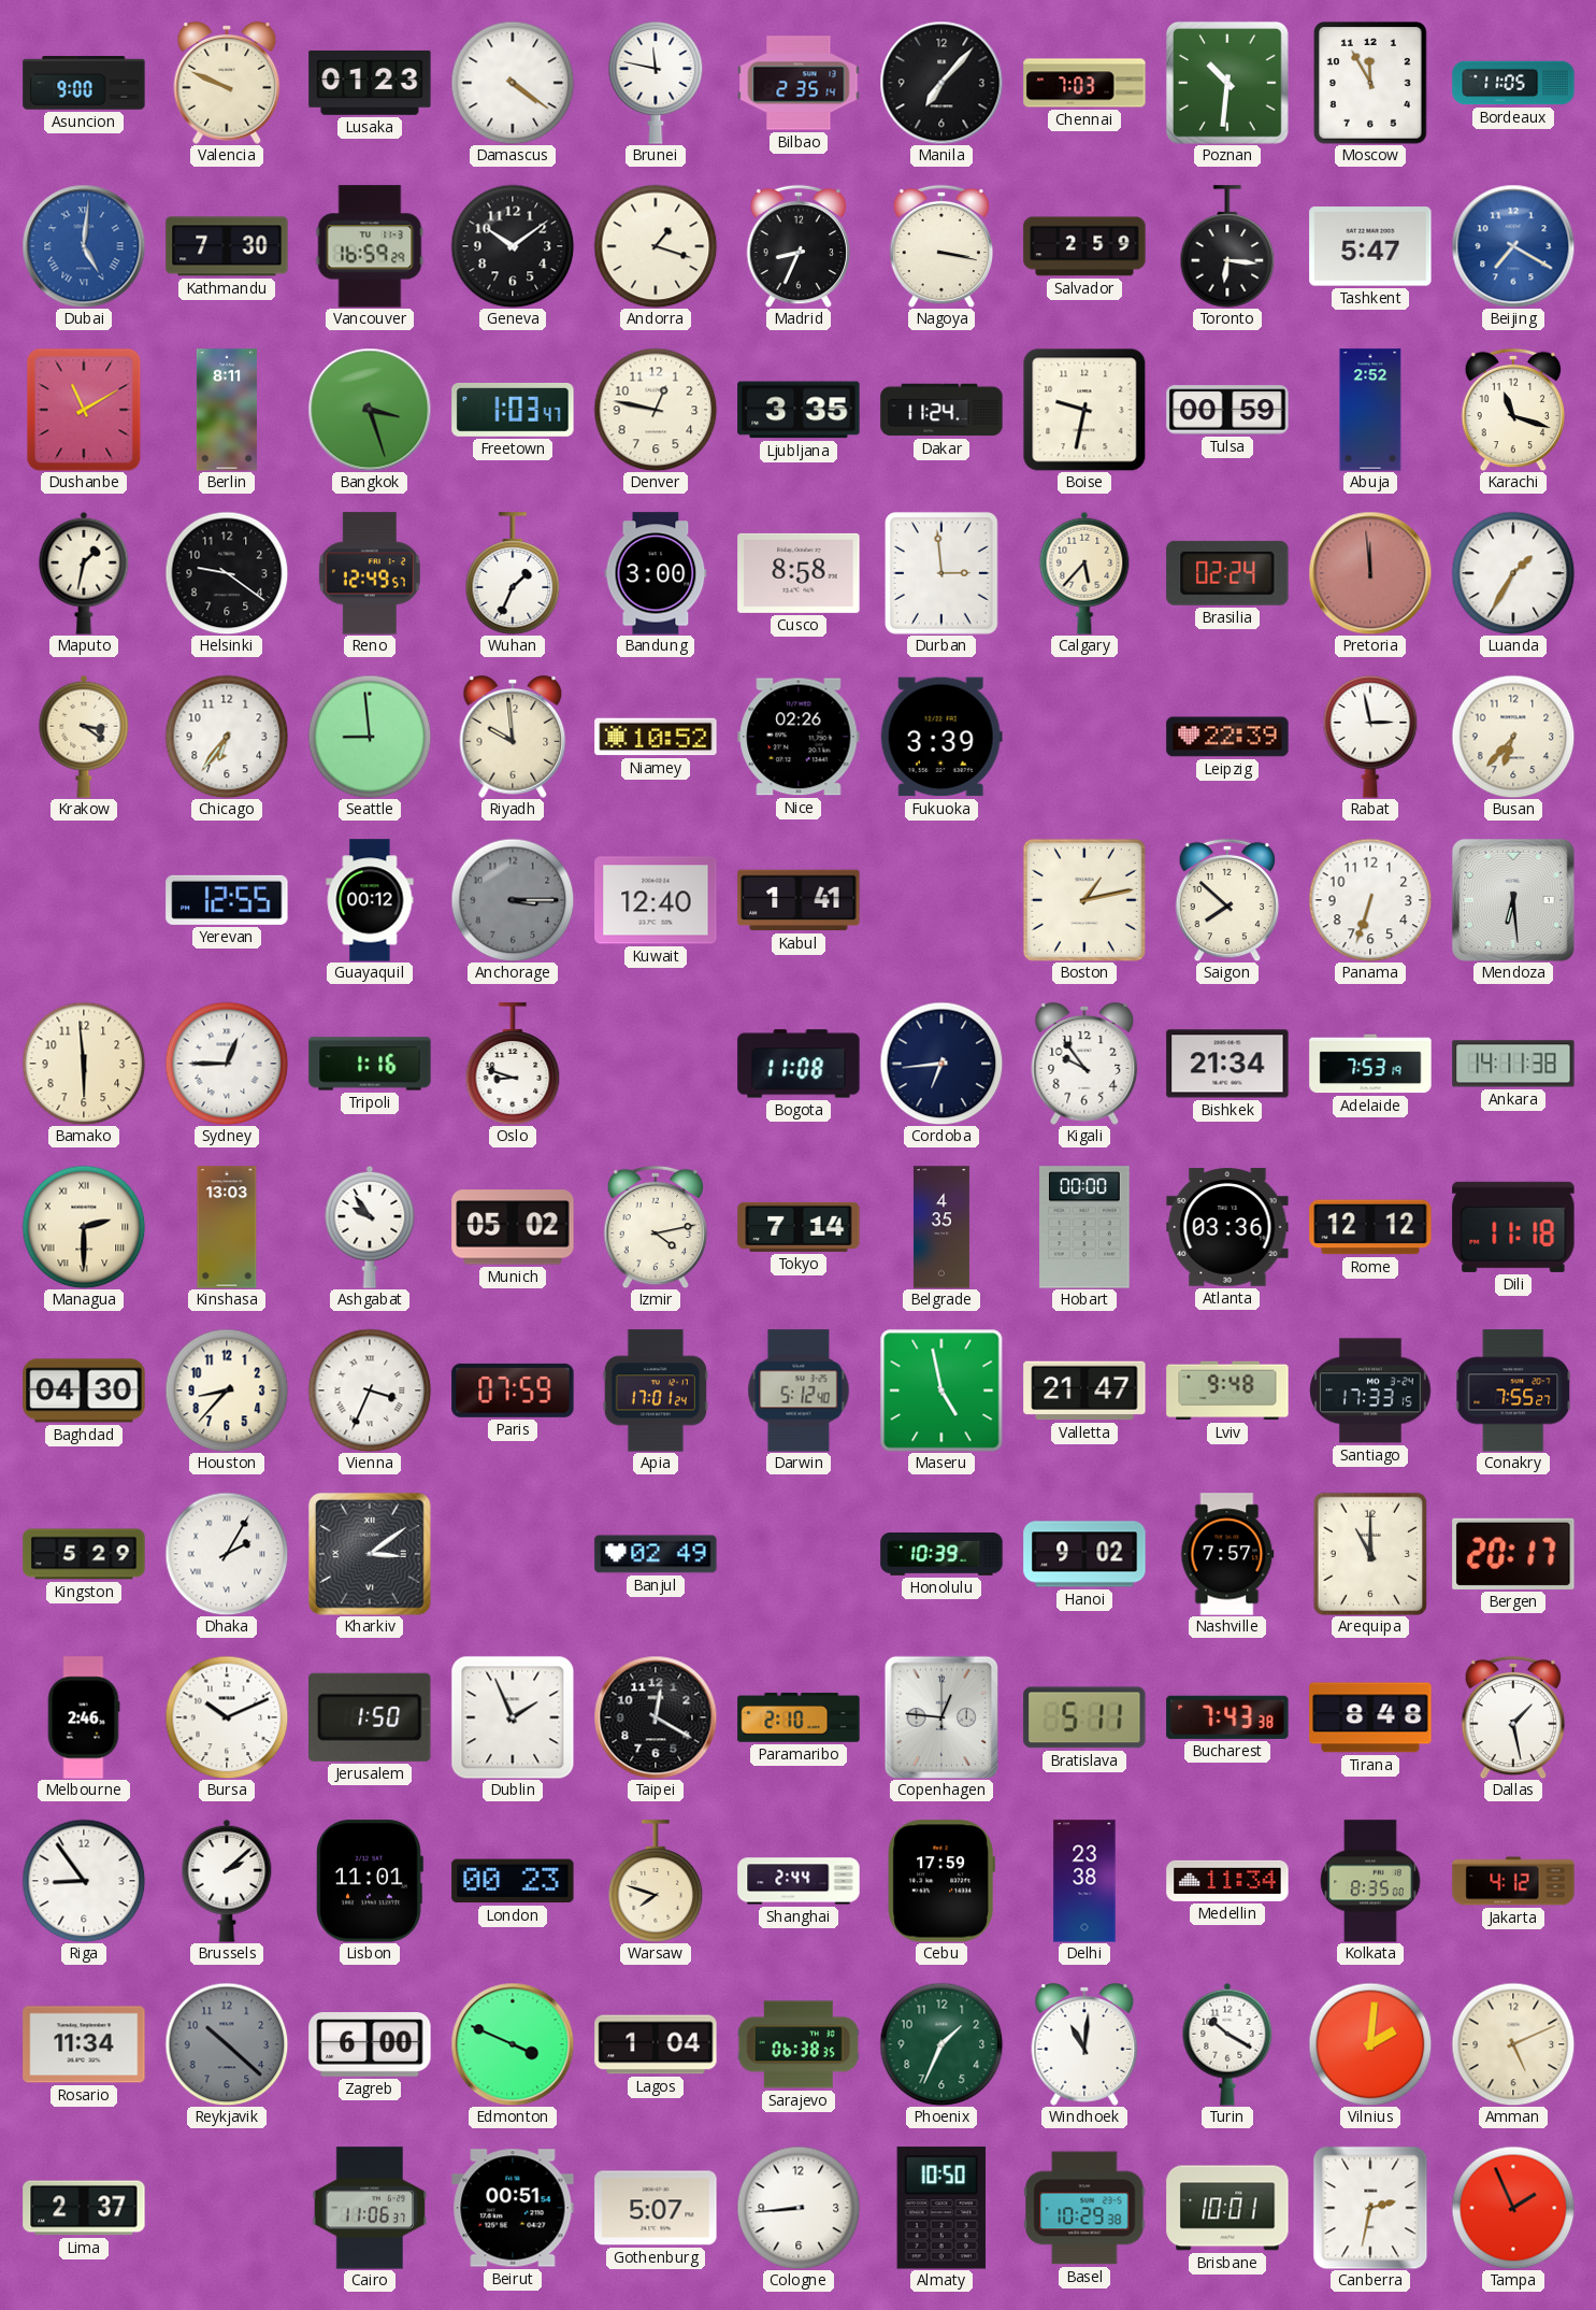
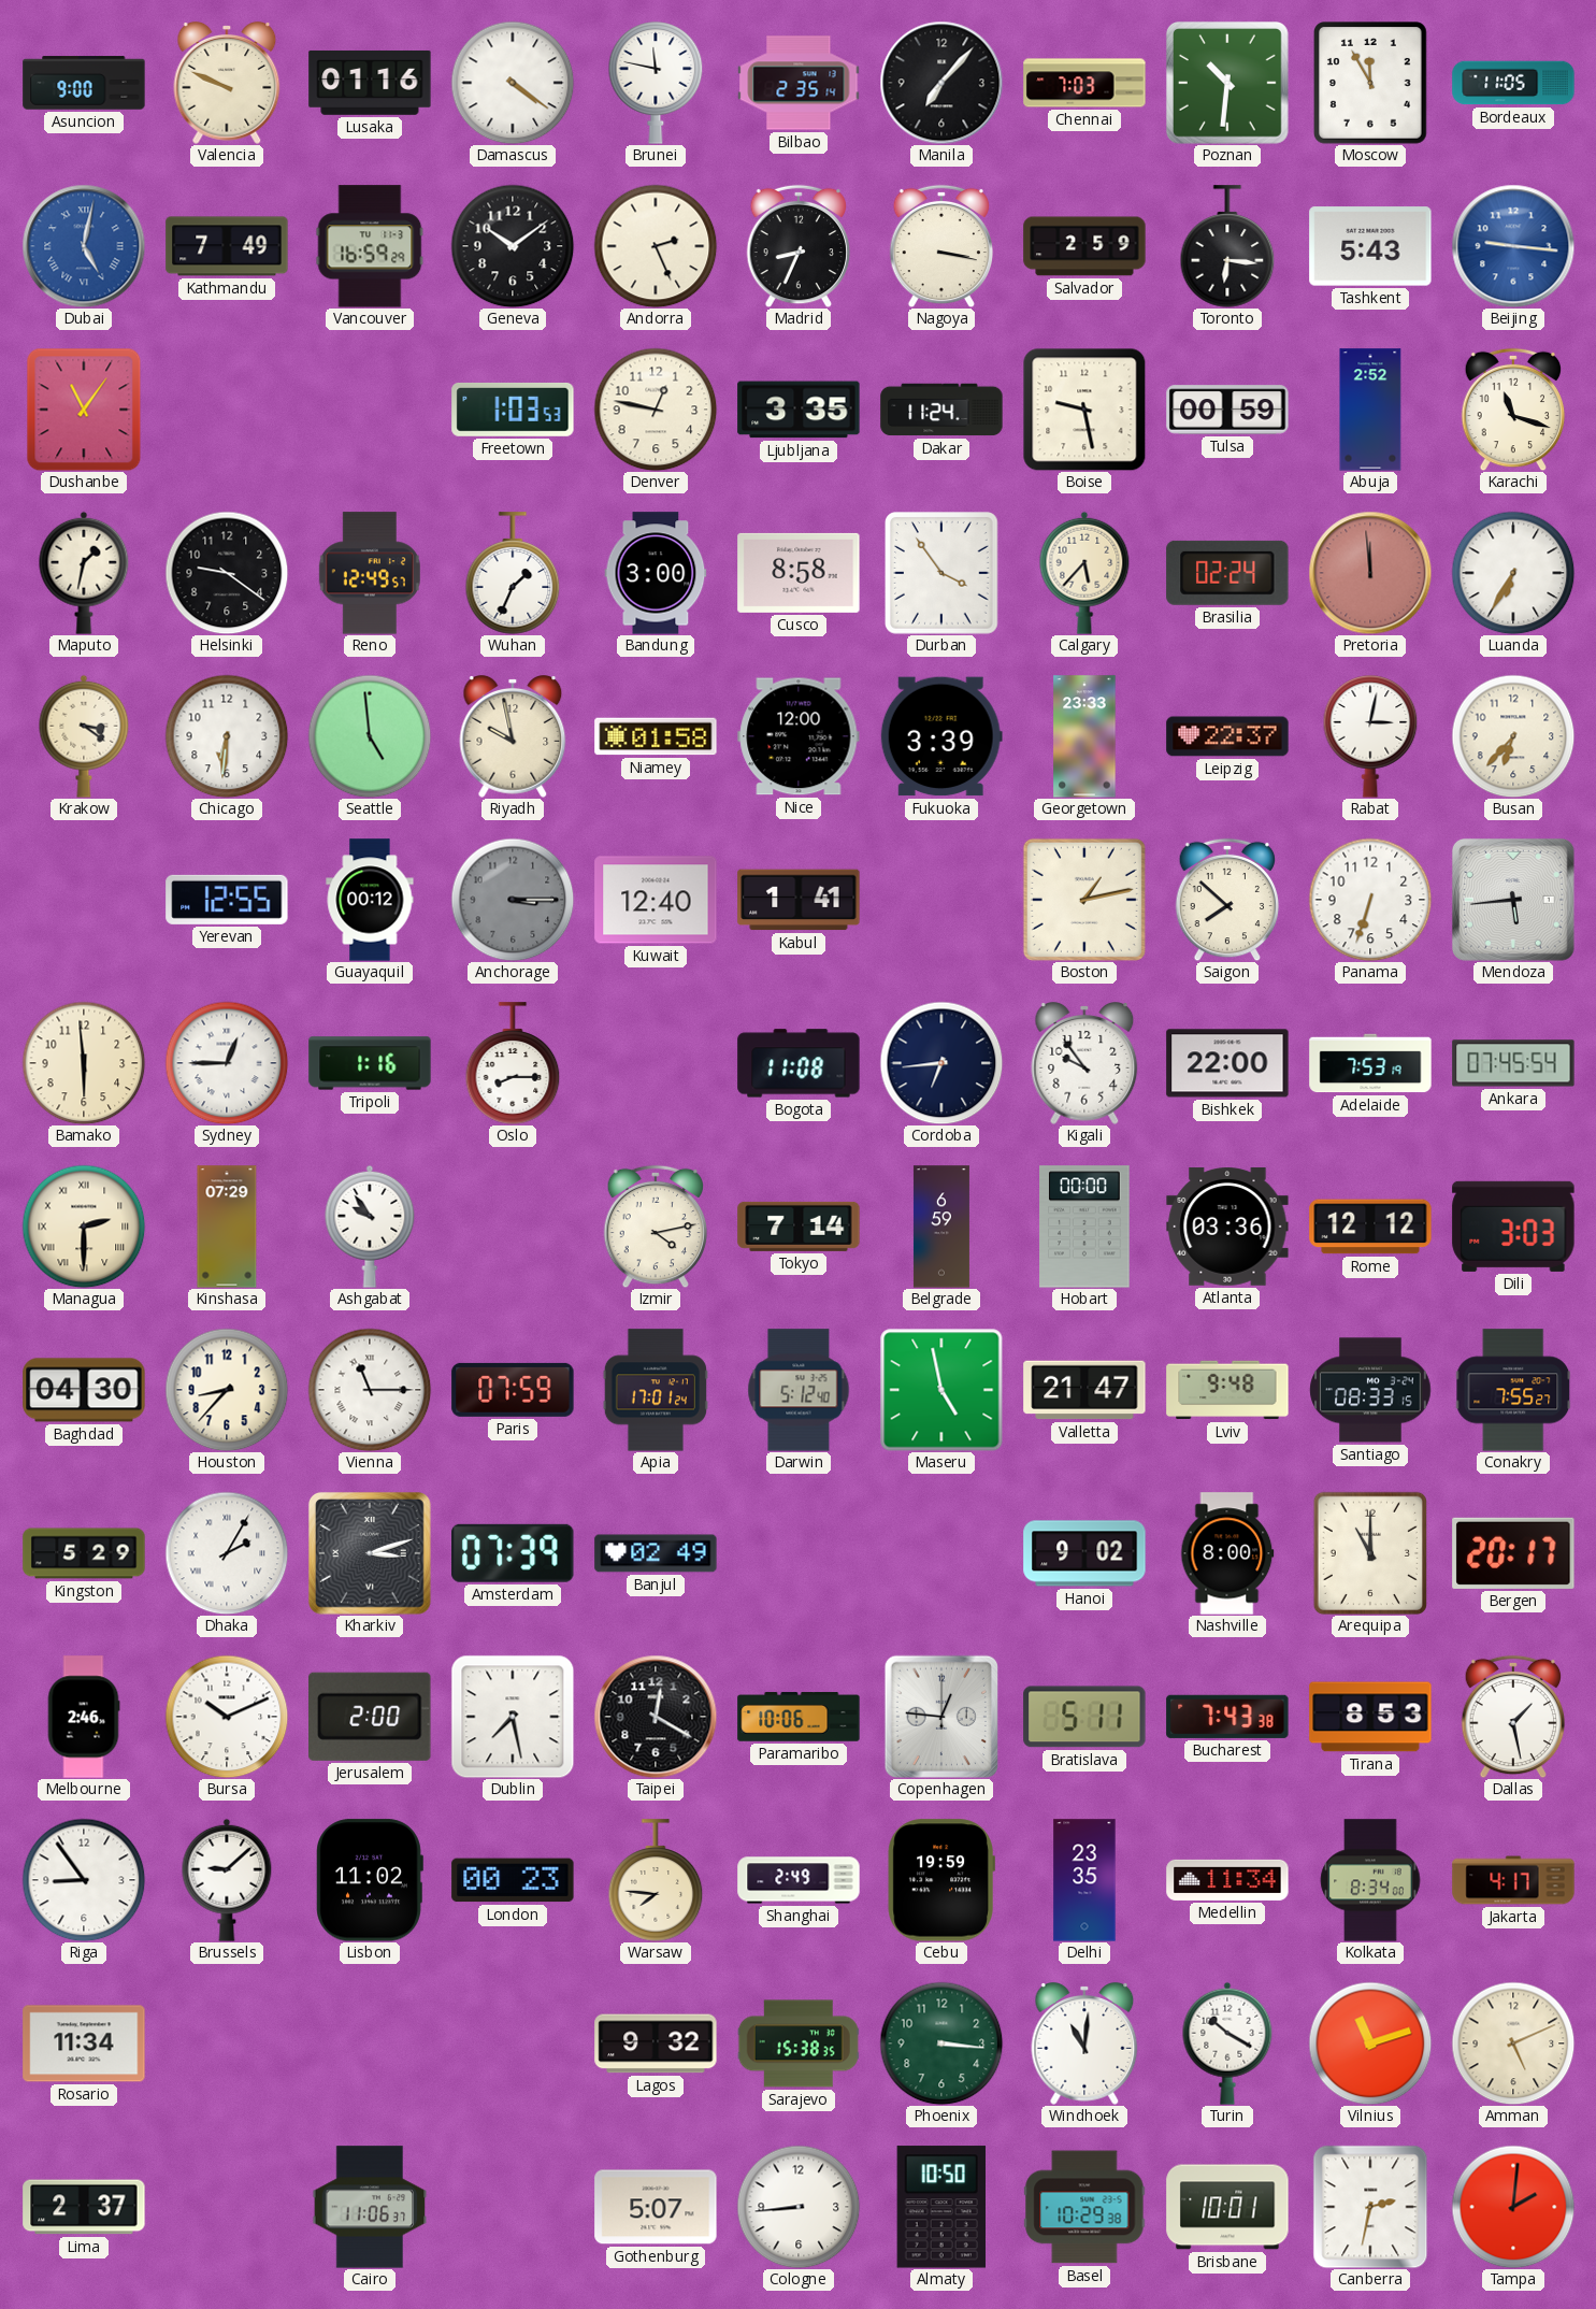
Lusaka: 01:23 -> 01:16 (370, 83)
Dubai: 5:01 -> 5:02 (84, 246)
Kathmandu: 7:30 -> 7:49 (227, 246)
Andorra: 1:18 -> 2:26 (656, 246)
Tashkent: 5:47 -> 5:43 (1370, 246)
Beijing: 7:20 -> 9:16 (1513, 246)
Dushanbe: 11:10 -> 11:06 (84, 410)
Berlin: 8:11 -> none (227, 410)
Bangkok: 3:27 -> none (370, 410)
Freetown: 1:03:47 -> 1:03:53 (513, 410)
Boise: 9:32 -> 9:28 (1084, 410)
Durban: 2:59 -> 3:54 (943, 574)
Luanda: 1:35 -> 6:35 (1513, 573)
Chicago: 6:36 -> 6:31 (227, 736)
Seattle: 8:59 -> 4:59 (370, 736)
Riyadh: 9:59 -> 9:58 (513, 737)
Niamey: 10:52 -> 01:58 (656, 736)
Nice: 02:26 -> 12:00 (799, 736)
Georgetown: none -> 23:33 (1084, 736)
Leipzig: 22:39 -> 22:37 (1227, 736)
Rabat: 2:58 -> 3:02 (1370, 736)
Mendoza: 6:29 -> 5:44 (1513, 900)
Oslo: 8:48 -> 8:15 (513, 1063)
Bishkek: 21:34 -> 22:00 (1227, 1063)
Ankara: 14:11 -> 07:45 (1513, 1063)
Kinshasa: 13:03 -> 07:29 (227, 1227)
Munich: 05:02 -> none (513, 1227)
Belgrade: 4:35 -> 6:59 (941, 1227)
Dili: 11:18 -> 3:03 (1513, 1227)
Vienna: 3:34 -> 11:15 (370, 1390)
Santiago: 17:33 -> 08:33 (1370, 1390)
Kharkiv: 3:09 -> 3:12 (370, 1553)
Amsterdam: none -> 07:39 (514, 1553)
Honolulu: 10:39 -> none (941, 1554)
Nashville: 7:57 -> 8:00 (1227, 1553)
Jerusalem: 1:50 -> 2:00 (370, 1717)
Dublin: 1:56 -> 7:28 (513, 1717)
Paramaribo: 2:10 -> 10:06 (799, 1717)
Tirana: 8:48 -> 8:53 (1370, 1717)
Brussels: 2:08 -> 9:08 (227, 1880)
Lisbon: 11:01 -> 11:02 (370, 1880)
Warsaw: 7:48 -> 7:46 (656, 1880)
Shanghai: 2:44 -> 2:49 (799, 1880)
Cebu: 17:59 -> 19:59 (941, 1880)
Delhi: 23:38 -> 23:35 (1084, 1880)
Kolkata: 8:35 -> 8:34 (1370, 1880)
Jakarta: 4:12 -> 4:17 (1513, 1880)
Reykjavik: 10:22 -> none (227, 2044)
Zagreb: 6:00 -> none (370, 2045)
Edmonton: 3:49 -> none (513, 2044)
Lagos: 1:04 -> 9:32 (656, 2043)
Sarajevo: 06:38 -> 15:38 (799, 2043)
Phoenix: 1:34 -> 3:16 (941, 2043)
Vilnius: 2:01 -> 11:12 (1370, 2043)
Beirut: 00:51 -> none (513, 2208)
Tampa: 1:56 -> 2:01 (1513, 2207)
